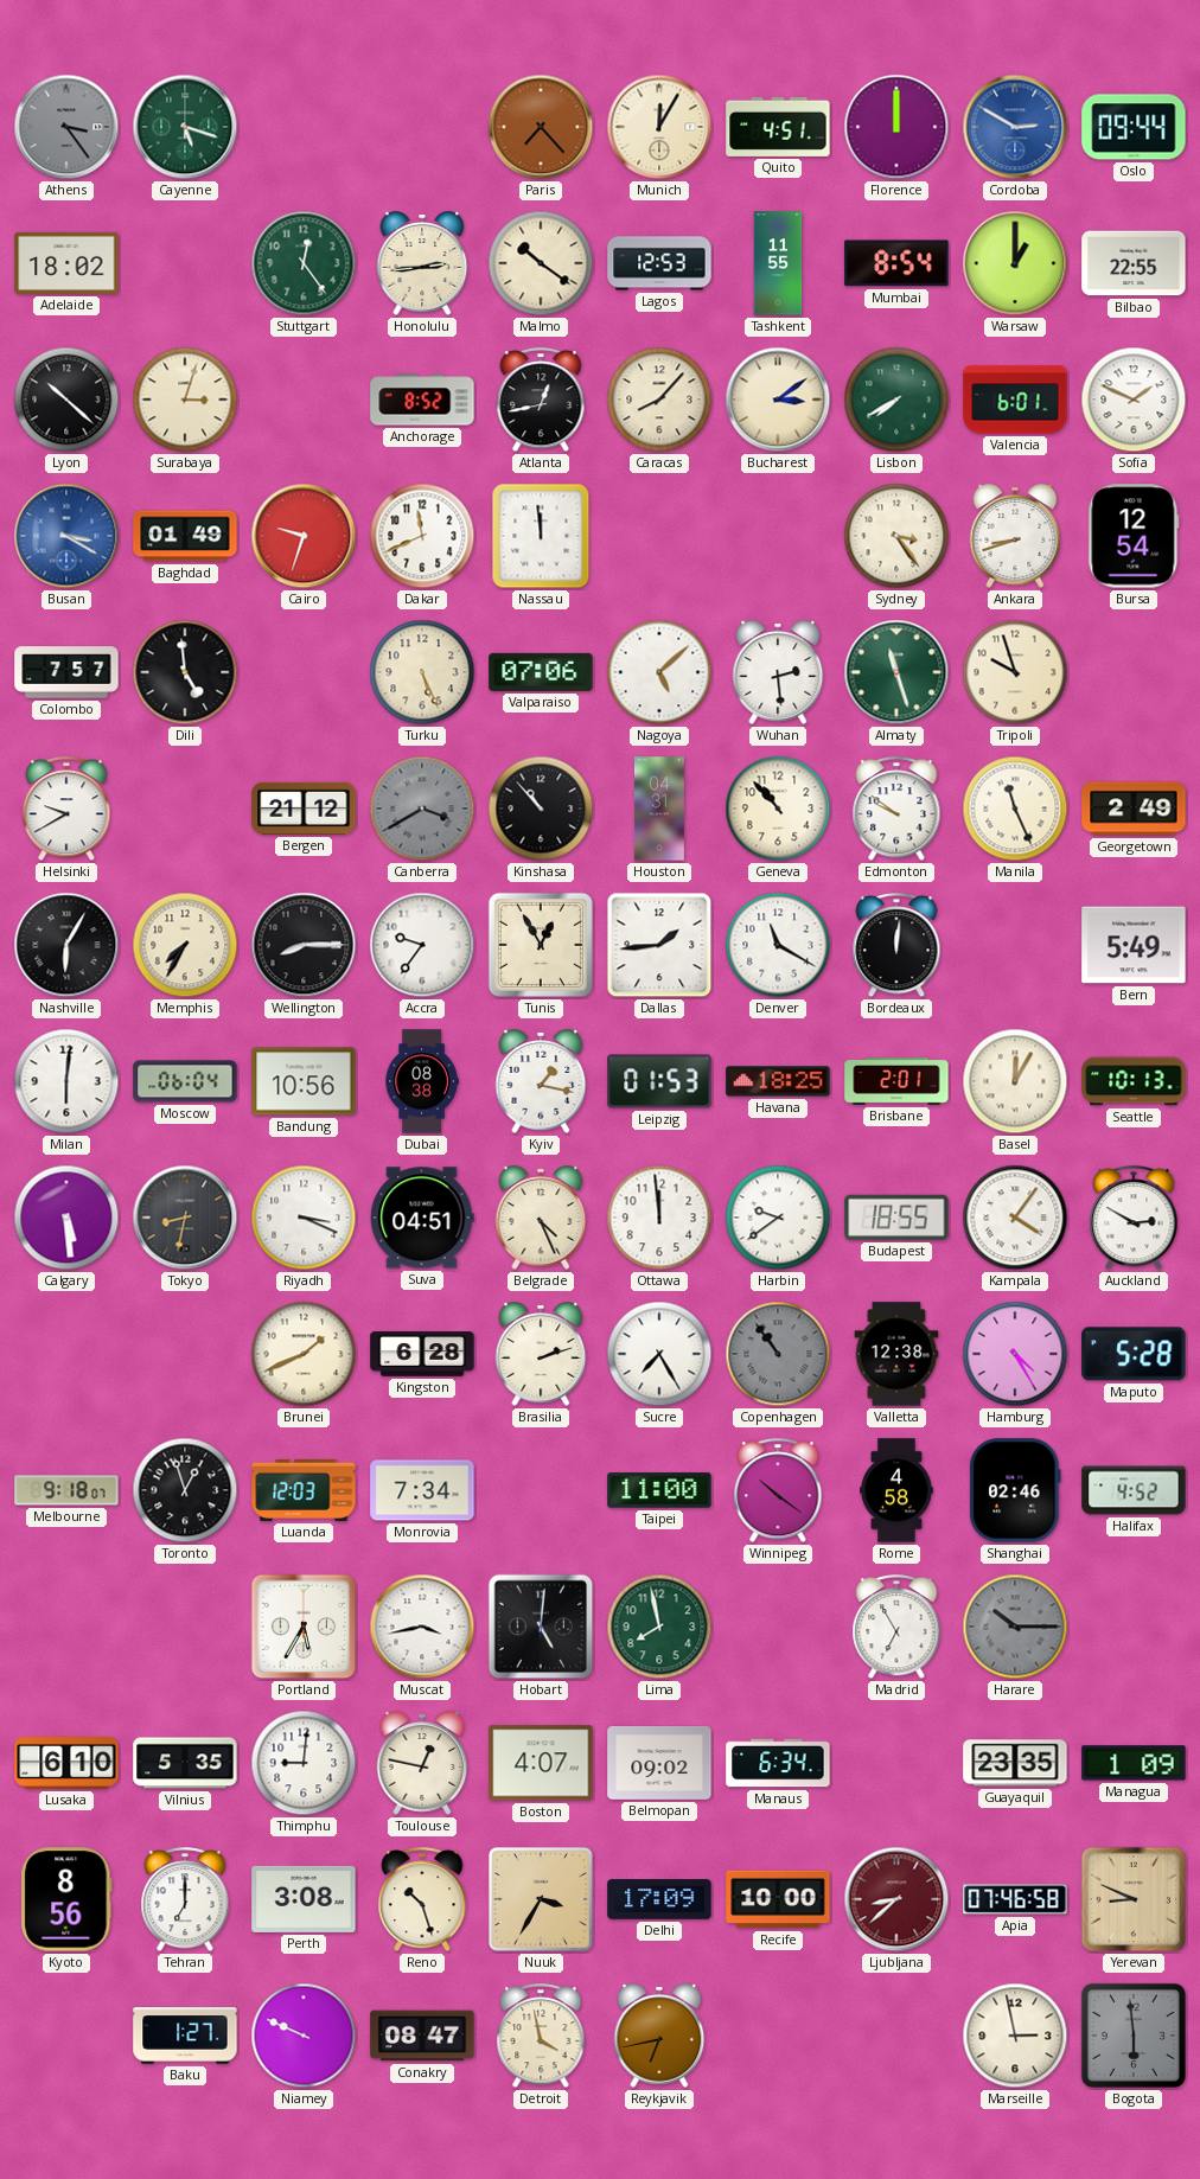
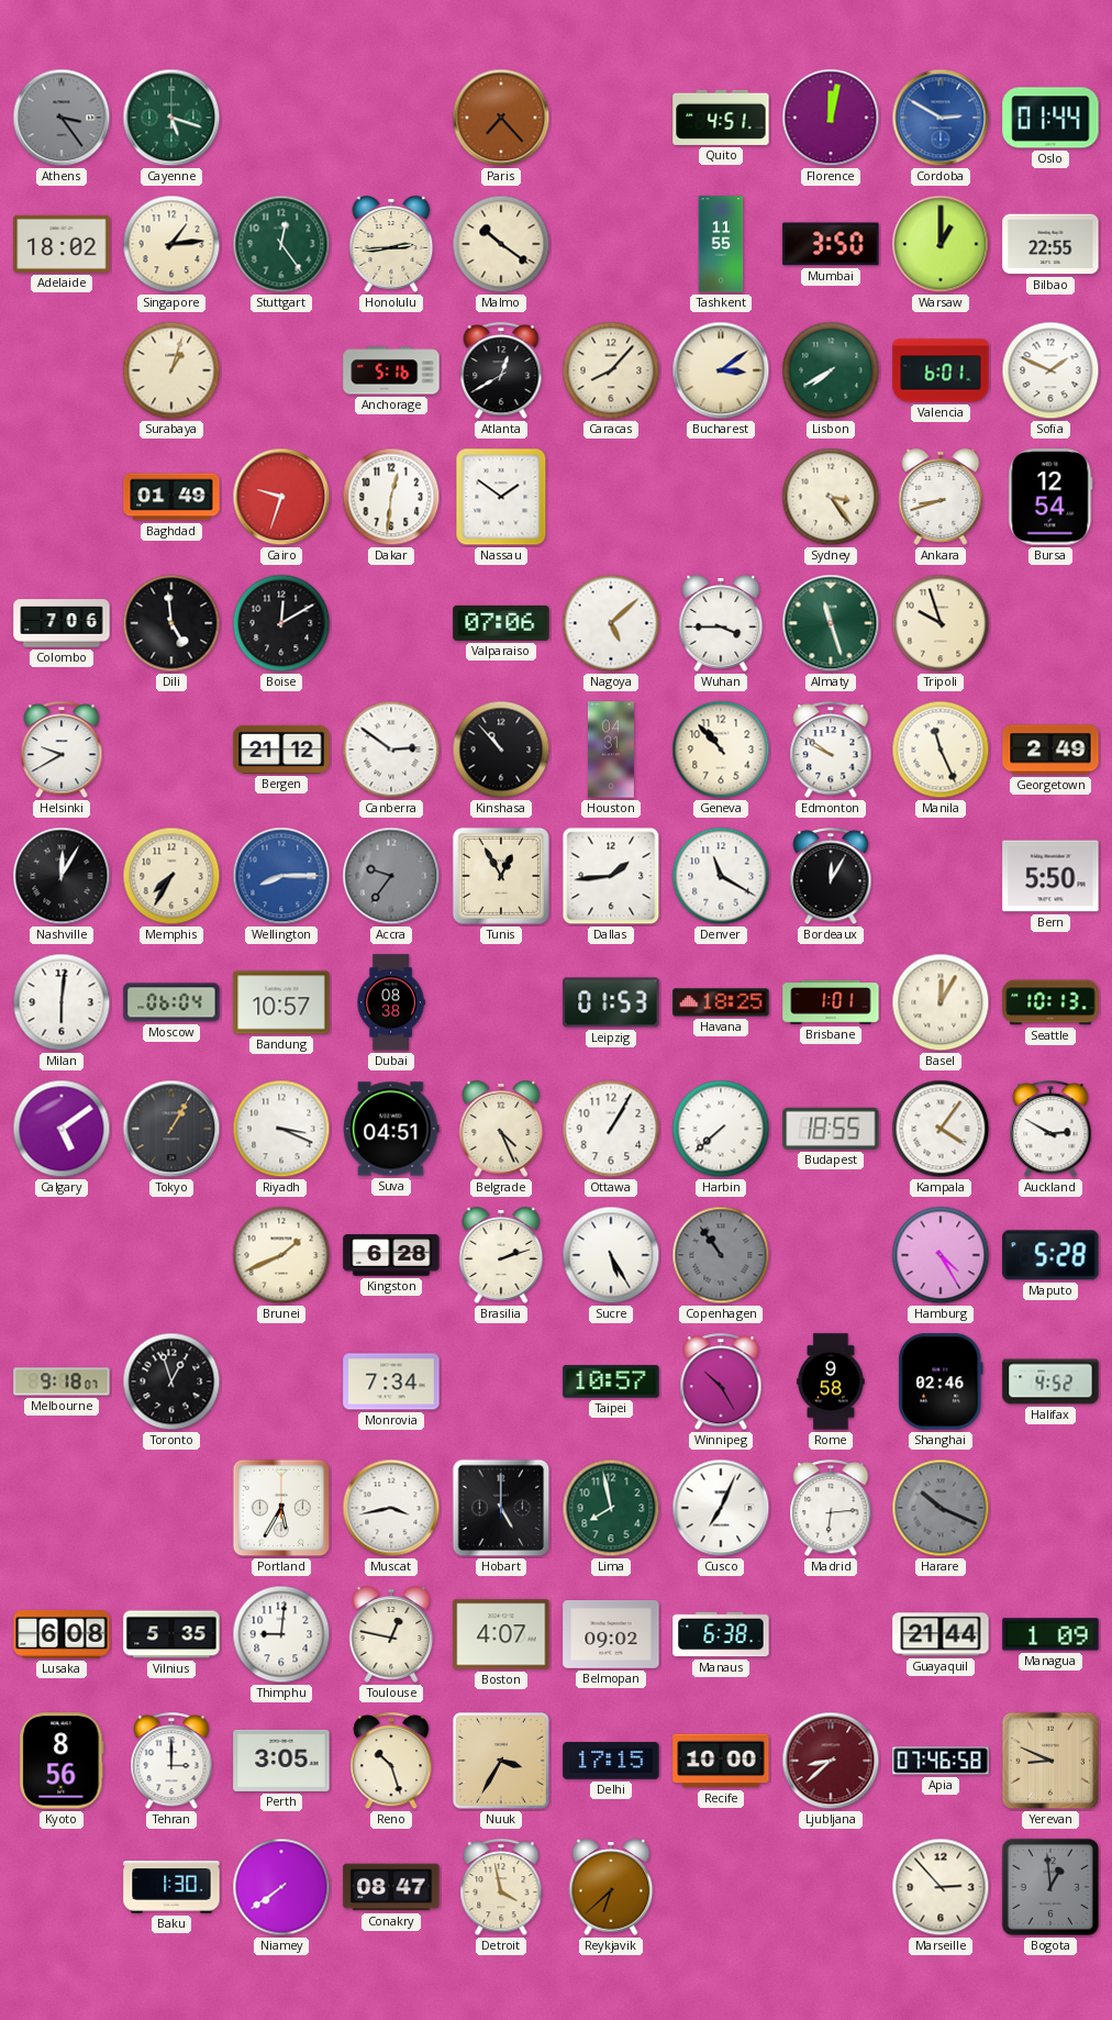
Munich: 12:05 -> none (659, 127)
Florence: 12:00 -> 12:02 (831, 118)
Oslo: 09:44 -> 01:44 (1050, 118)
Singapore: none -> 1:14 (171, 244)
Lagos: 12:53 -> none (659, 263)
Mumbai: 8:54 -> 3:50 (831, 244)
Lyon: 10:22 -> none (66, 400)
Surabaya: 3:03 -> 1:03 (171, 370)
Anchorage: 8:52 -> 5:16 (391, 370)
Atlanta: 12:43 -> 12:40 (501, 371)
Busan: 3:20 -> none (66, 536)
Dakar: 11:41 -> 12:31 (391, 497)
Nassau: 11:59 -> 1:51 (501, 497)
Colombo: 7:57 -> 7:06 (62, 623)
Boise: none -> 12:10 (281, 623)
Turku: 5:26 -> none (422, 672)
Wuhan: 2:29 -> 3:45 (721, 623)
Canberra: 3:40 -> 2:51 (391, 750)
Canberra dial: grey -> white (391, 750)
Nashville: 6:05 -> 12:05 (62, 876)
Wellington dial: black -> blue (281, 876)
Accra dial: white -> grey (391, 876)
Bordeaux: 12:01 -> 12:05 (831, 877)
Bern: 5:49 -> 5:50 (1050, 876)
Bandung: 10:56 -> 10:57 (281, 1002)
Kyiv: 1:17 -> none (541, 1081)
Brisbane: 2:01 -> 1:01 (831, 1002)
Calgary: 5:29 -> 5:09 (62, 1129)
Tokyo: 8:32 -> 1:05 (171, 1129)
Ottawa: 11:59 -> 1:05 (611, 1129)
Harbin: 9:39 -> 7:38 (721, 1129)
Sucre: 7:25 -> 5:25 (611, 1255)
Valletta: 12:38 -> none (896, 1354)
Luanda: 12:03 -> none (304, 1490)
Taipei: 11:00 -> 10:57 (611, 1381)
Winnipeg: 10:21 -> 10:25 (721, 1383)
Rome: 4:58 -> 9:58 (831, 1381)
Hobart: 5:01 -> 5:00 (501, 1508)
Cusco: none -> 7:04 (721, 1508)
Madrid: 6:55 -> 6:14 (831, 1509)
Harare: 10:15 -> 10:19 (941, 1508)
Lusaka: 6:10 -> 6:08 (62, 1634)
Manaus: 6:34 -> 6:38 (721, 1634)
Guayaquil: 23:35 -> 21:44 (941, 1634)
Tehran: 7:00 -> 3:00 (171, 1762)
Perth: 3:08 -> 3:05 (281, 1761)
Delhi: 17:09 -> 17:15 (611, 1761)
Baku: 1:27 -> 1:30 (171, 1887)
Niamey: 9:49 -> 7:39 (281, 1887)
Reykjavik: 6:43 -> 6:38 (611, 1887)
Marseille: 2:58 -> 2:53 (941, 1887)
Bogota: 5:59 -> 12:59 (1050, 1887)
